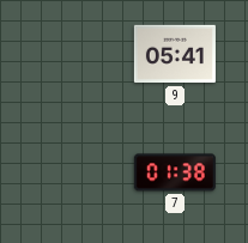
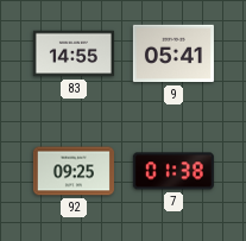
83: none -> 14:55 (74, 53)
92: none -> 09:25 (74, 171)
